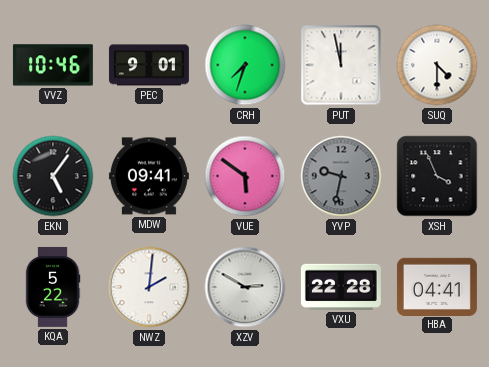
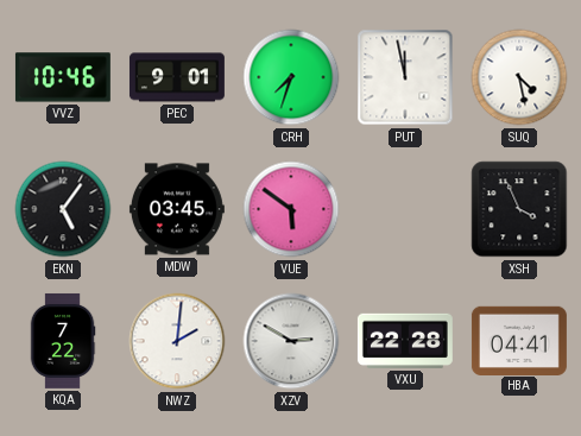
SUQ: 4:30 -> 4:28 (519, 77)
MDW: 09:41 -> 03:45 (177, 209)
YVP: 9:32 -> none (341, 176)
KQA: 5:22 -> 7:22 (63, 341)
